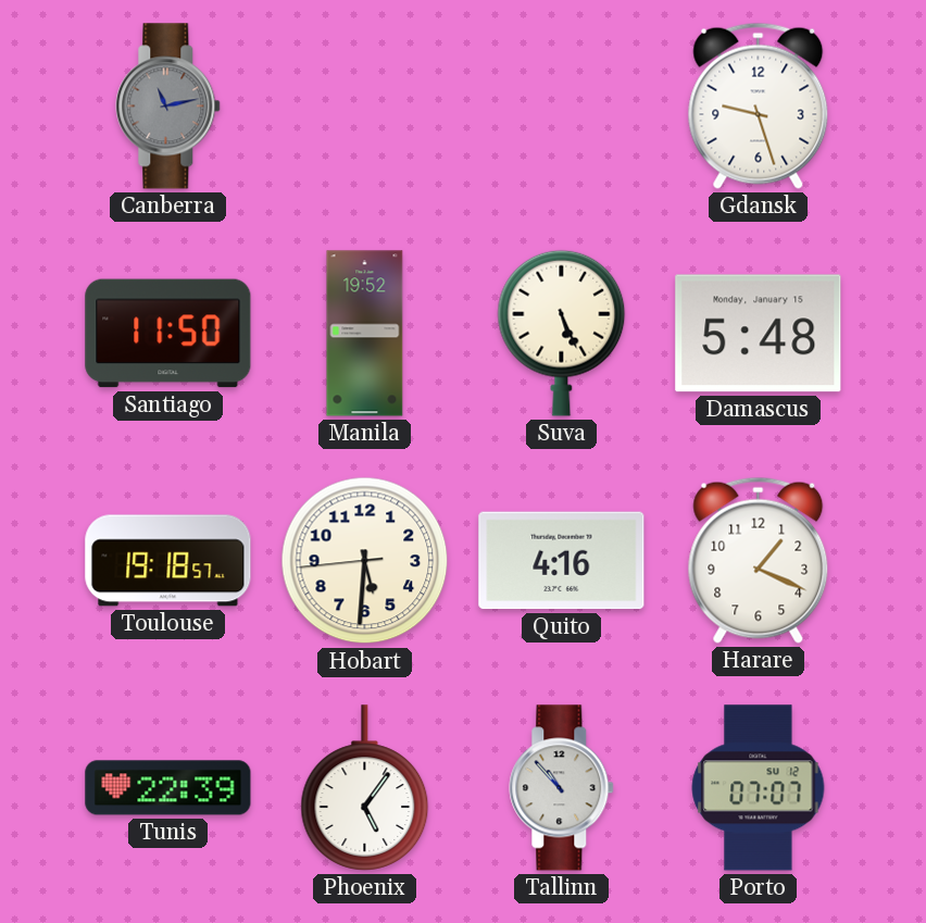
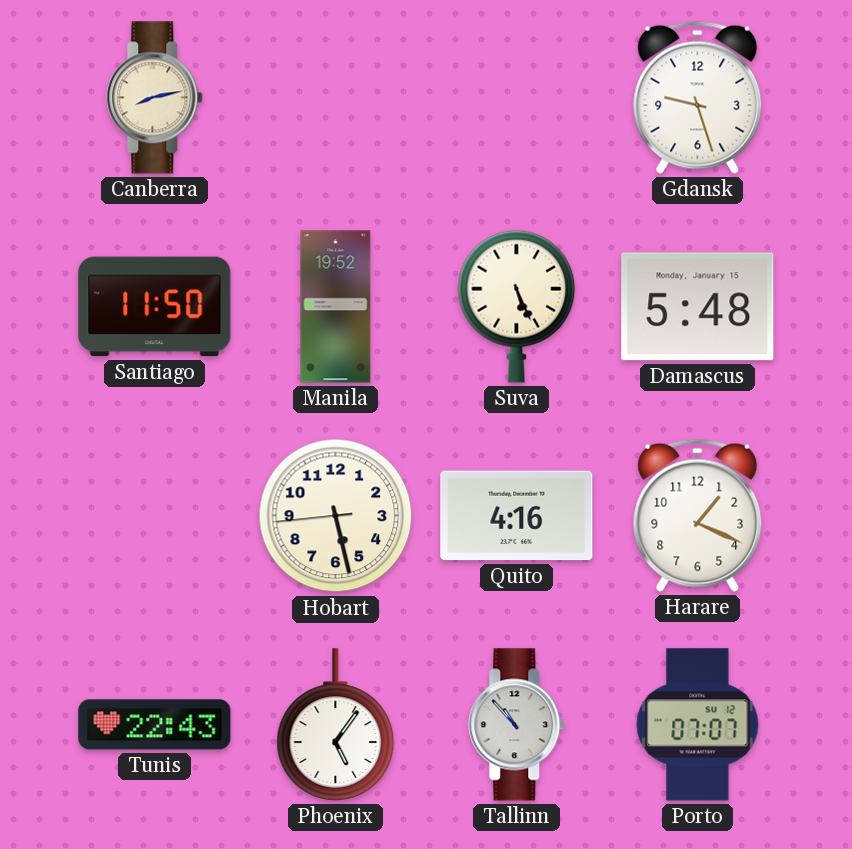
Canberra: 11:13 -> 8:13 (155, 98)
Canberra dial: grey -> cream (155, 98)
Toulouse: 19:18 -> none (168, 561)
Hobart: 5:30 -> 5:27 (336, 516)
Tunis: 22:39 -> 22:43 (155, 725)
